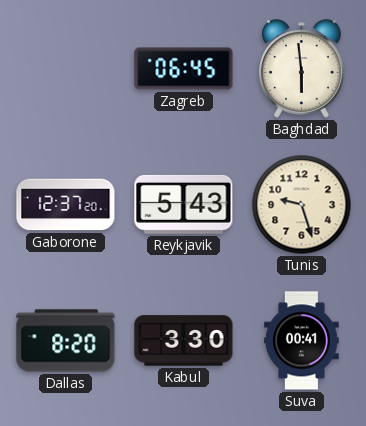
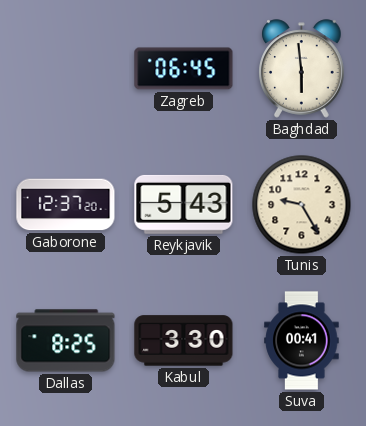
Tunis: 9:27 -> 9:25 (302, 205)
Dallas: 8:20 -> 8:25 (66, 341)
